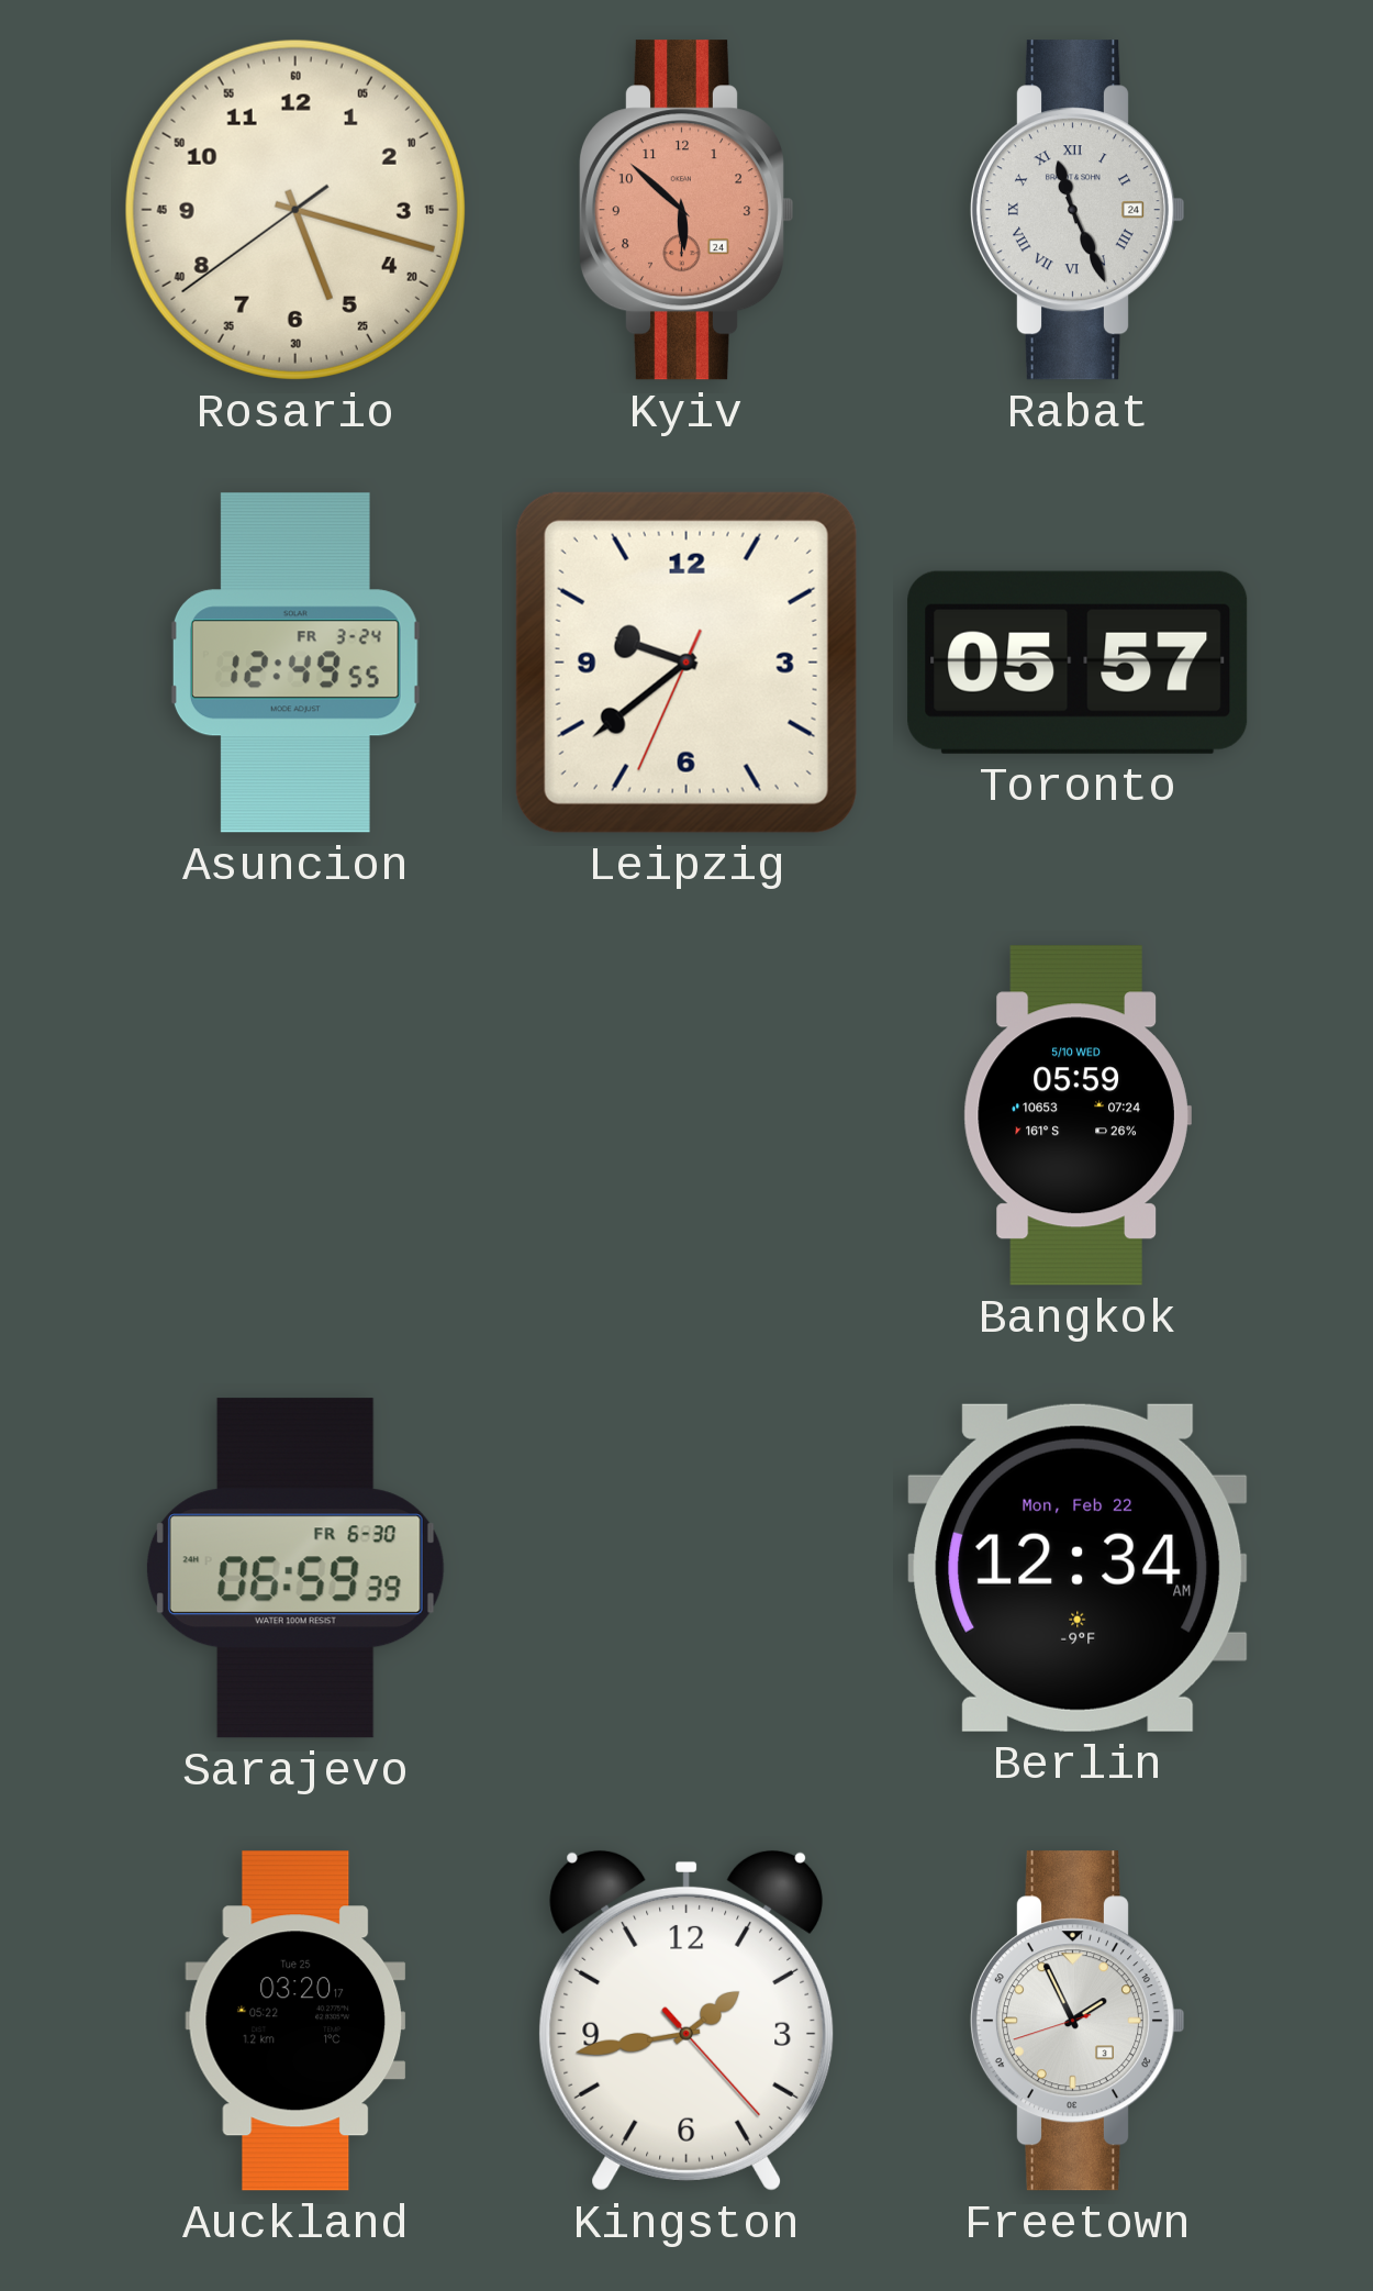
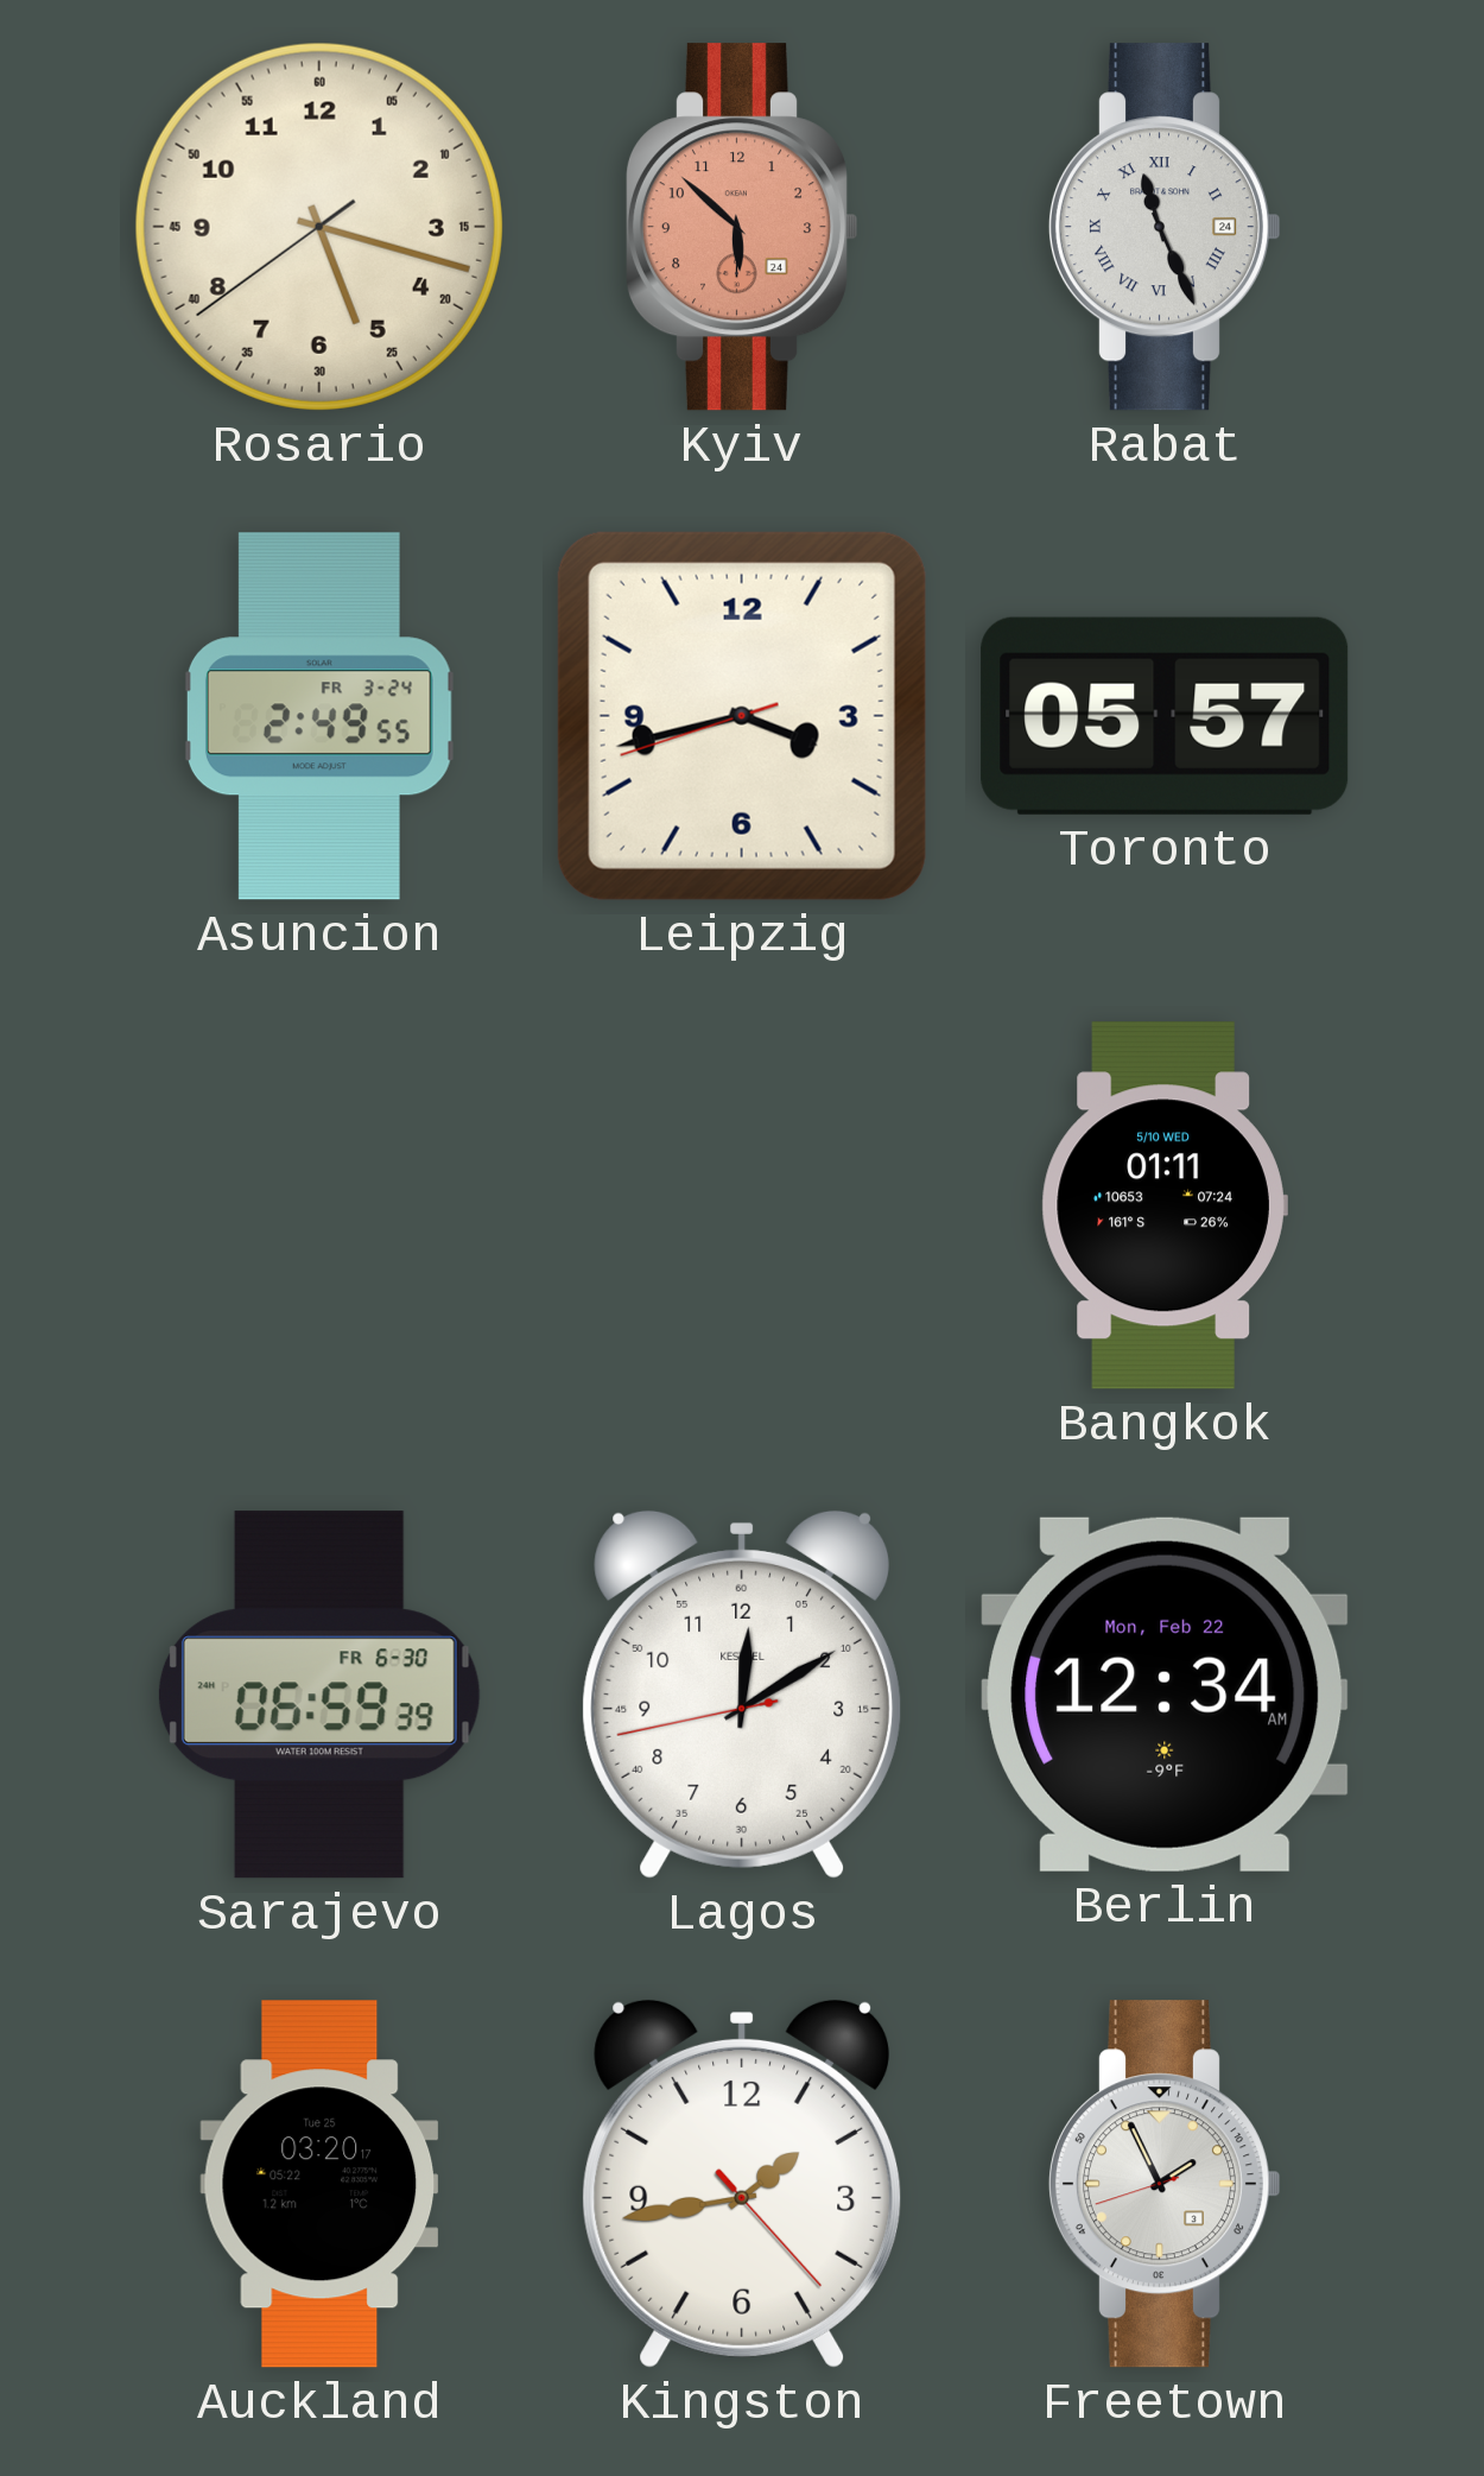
Asuncion: 12:49 -> 2:49 (319, 716)
Leipzig: 9:38 -> 3:42 (742, 716)
Bangkok: 05:59 -> 01:11 (1165, 1205)
Lagos: none -> 12:09 (742, 1695)
